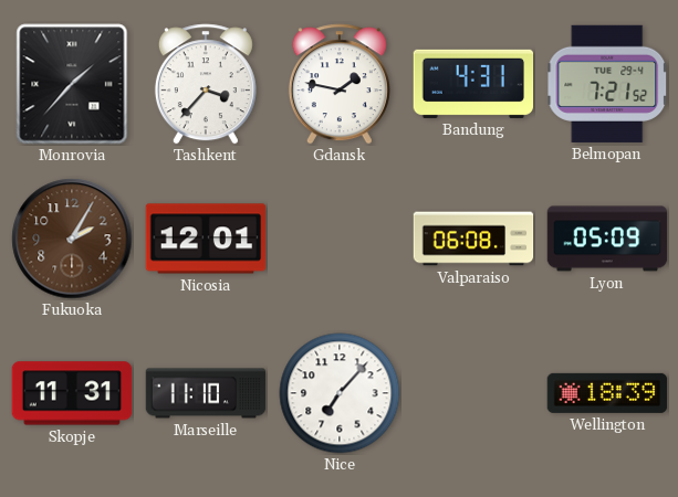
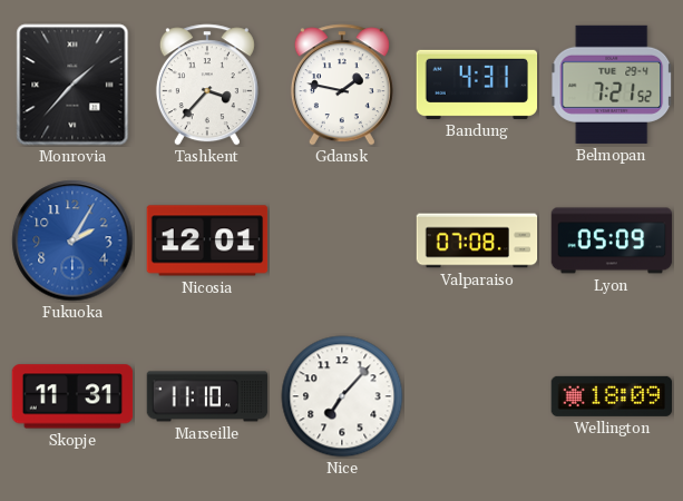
Fukuoka dial: brown -> blue (72, 240)
Valparaiso: 06:08 -> 07:08 (477, 240)
Wellington: 18:39 -> 18:09 (612, 396)
